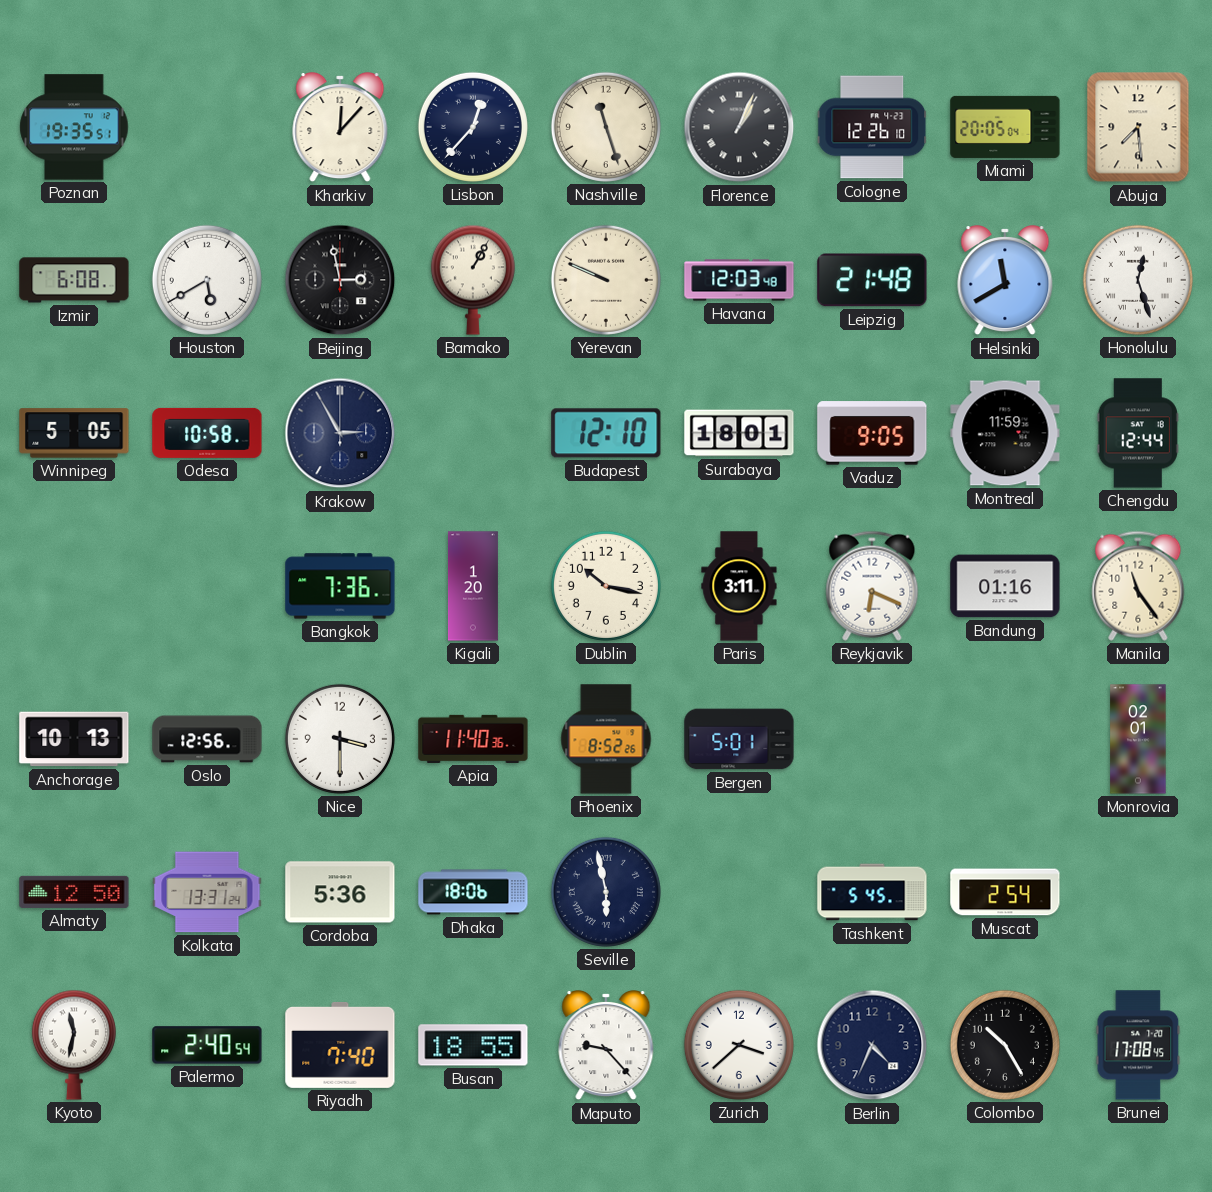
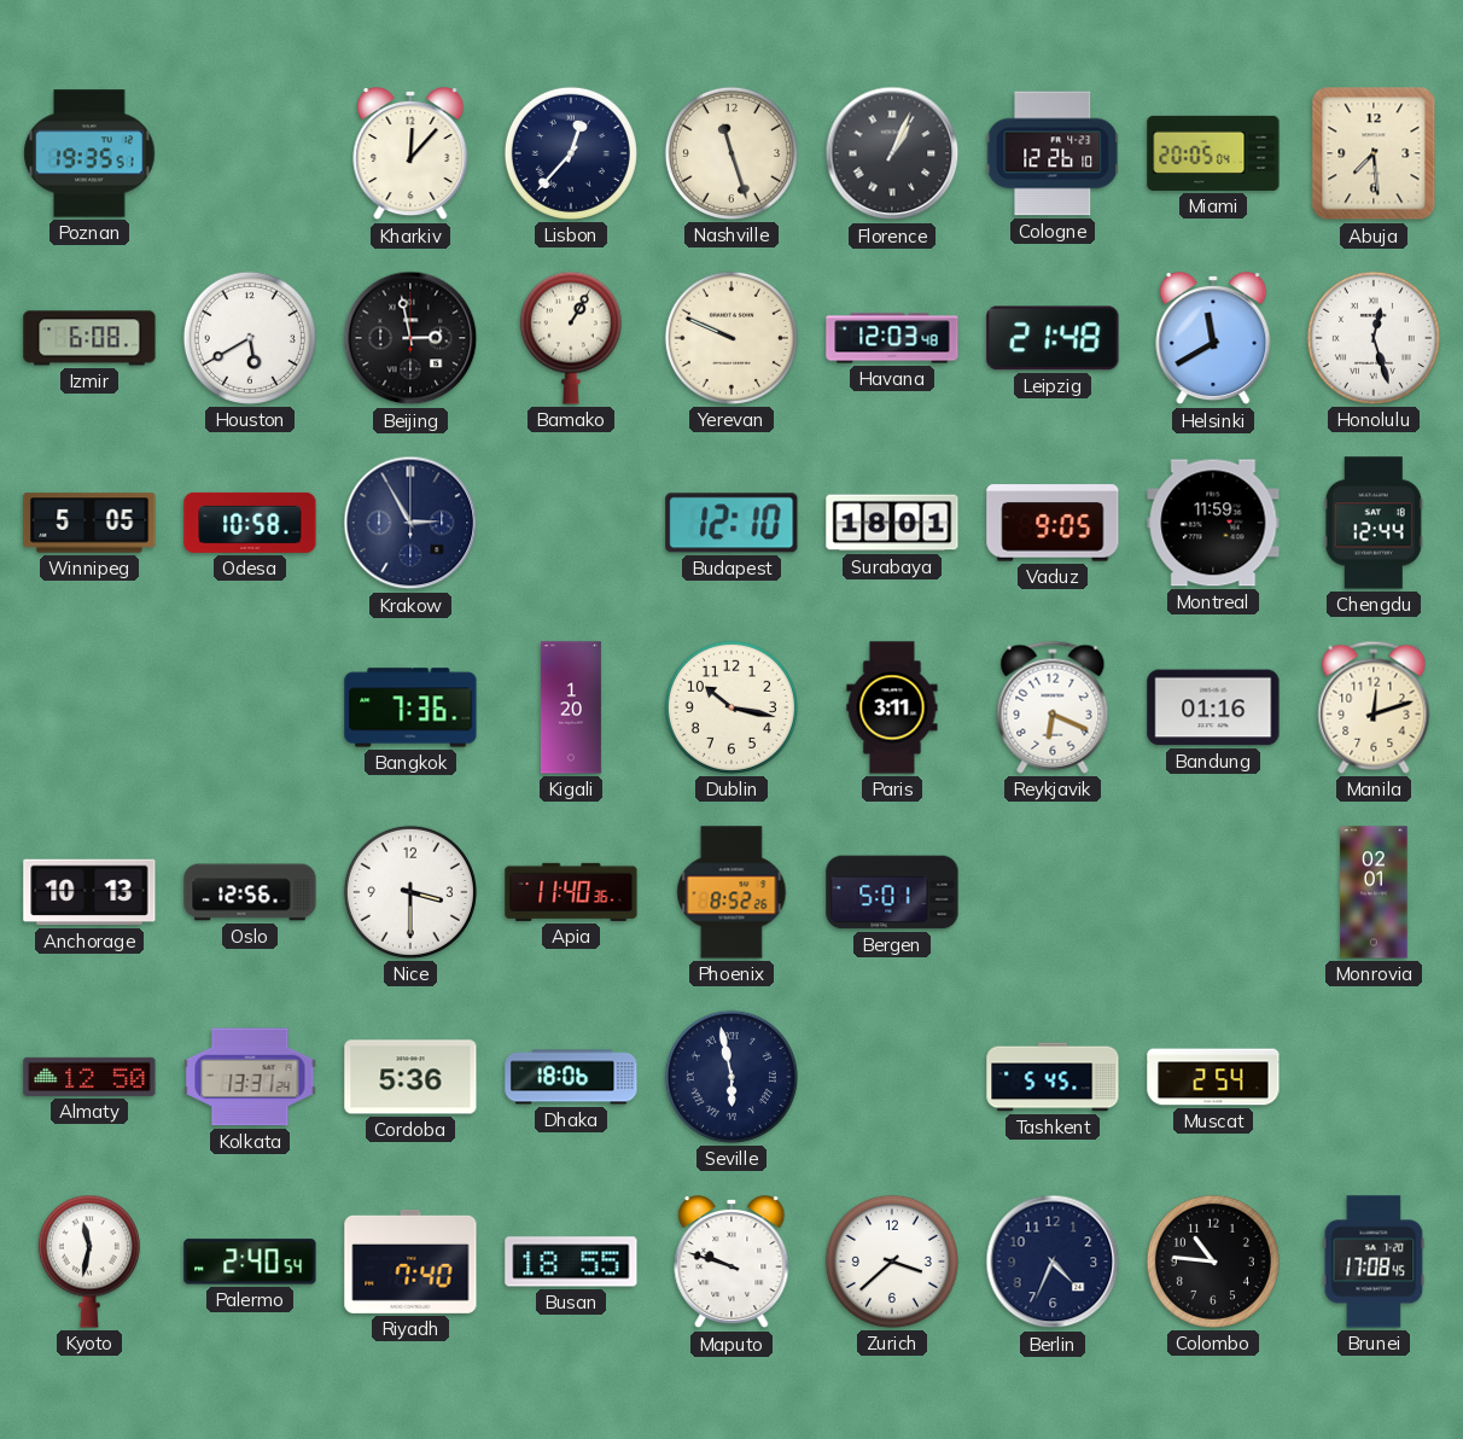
Manila: 11:24 -> 12:12 (1374, 707)
Maputo: 9:23 -> 9:48 (731, 1263)
Colombo: 10:25 -> 10:46 (1213, 1262)
